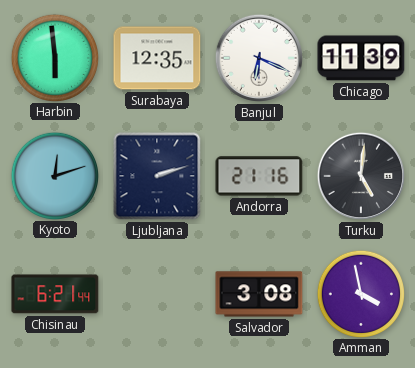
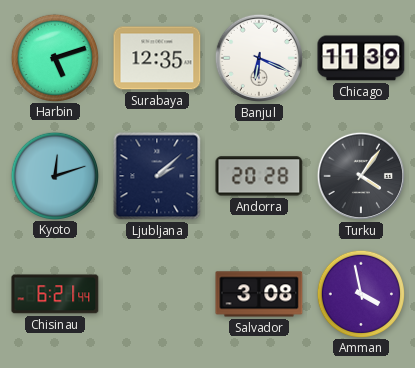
Harbin: 5:59 -> 5:12 (54, 57)
Ljubljana: 2:12 -> 2:08 (157, 176)
Andorra: 21:16 -> 20:28 (259, 176)
Turku: 5:01 -> 4:06 (361, 176)
